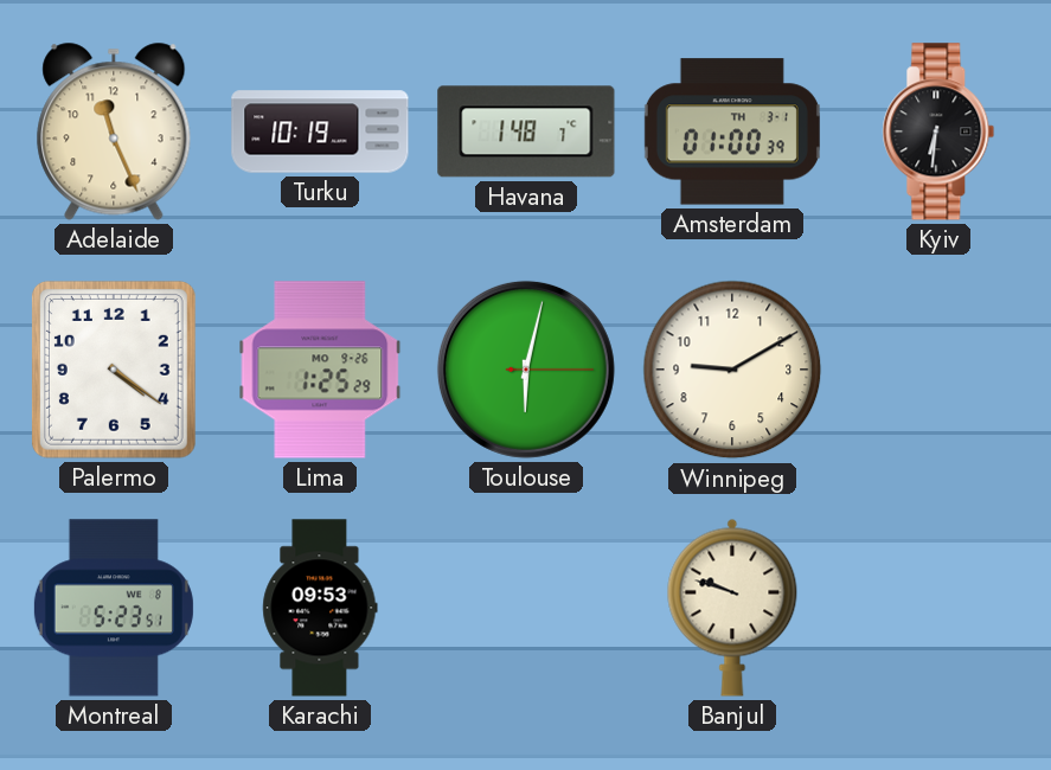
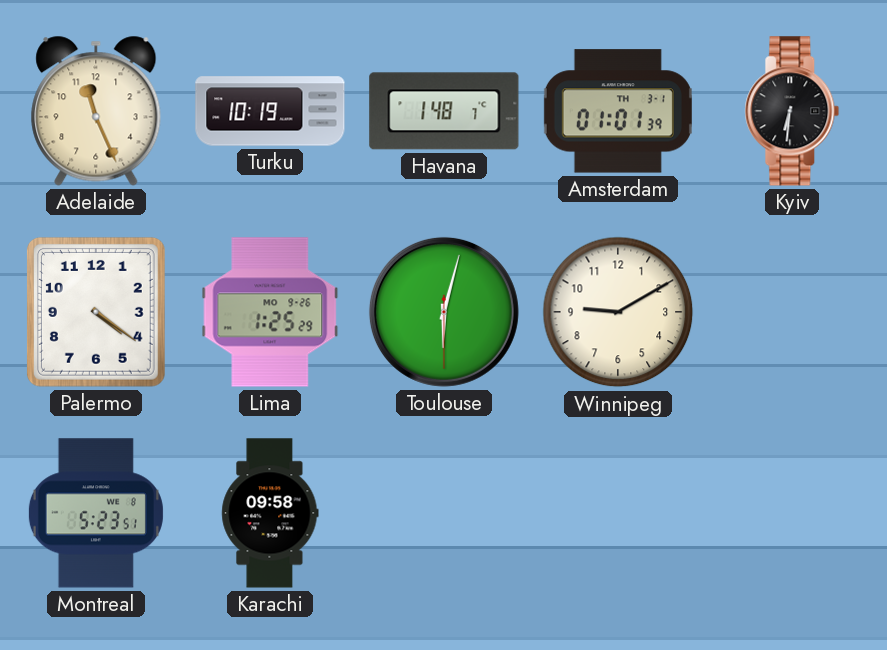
Amsterdam: 01:00 -> 01:01 (618, 111)
Toulouse: 6:02:15 -> 6:02:30 (444, 312)
Karachi: 09:53 -> 09:58 (270, 513)
Banjul: 9:48 -> none (732, 608)
